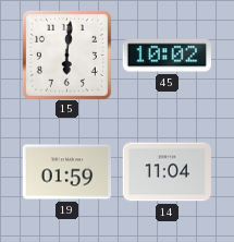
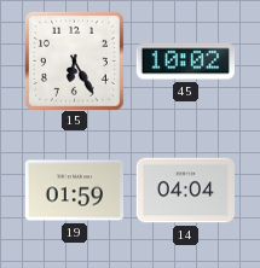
15: 6:01 -> 6:25 (74, 60)
14: 11:04 -> 04:04 (185, 191)
